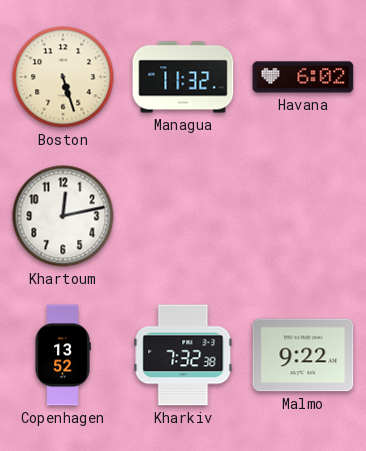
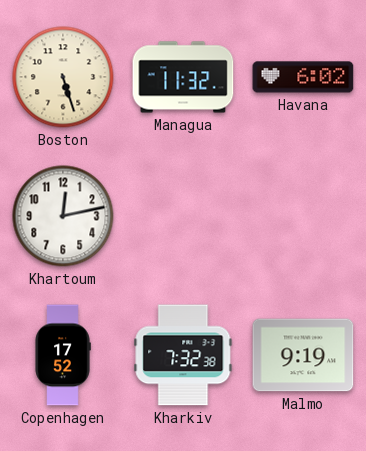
Copenhagen: 13:52 -> 17:52 (63, 355)
Malmo: 9:22 -> 9:19 (303, 355)
